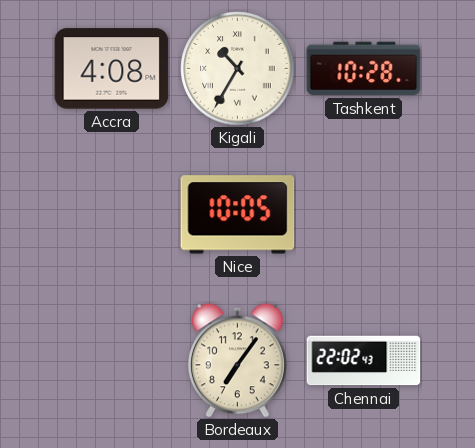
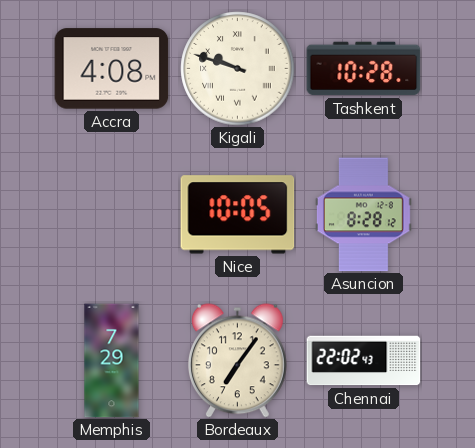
Kigali: 10:35 -> 9:48 (238, 69)
Asuncion: none -> 8:28 (363, 215)
Memphis: none -> 7:29 (112, 361)
